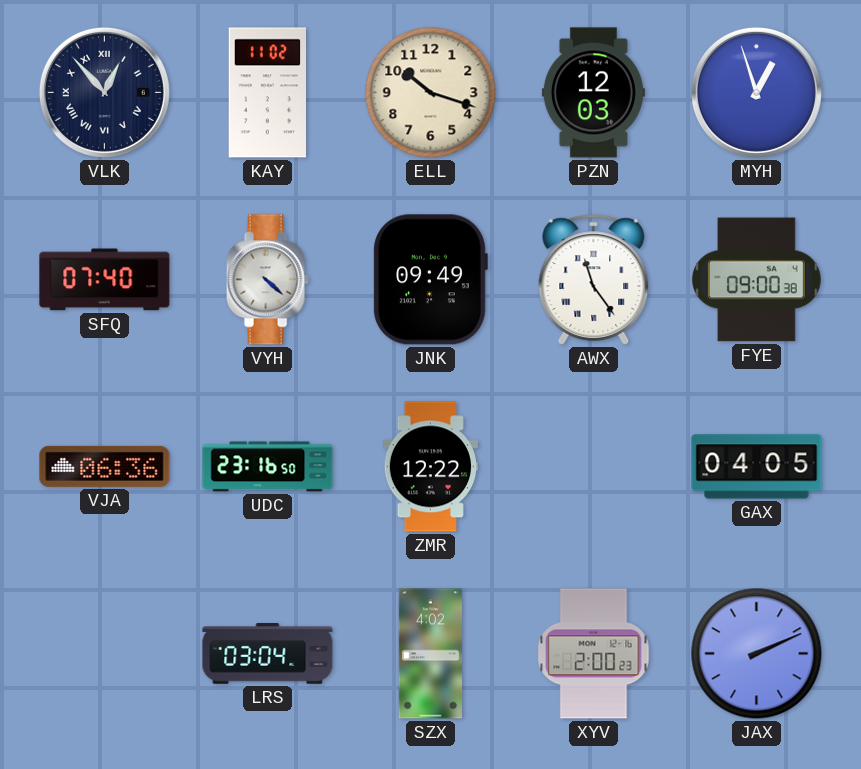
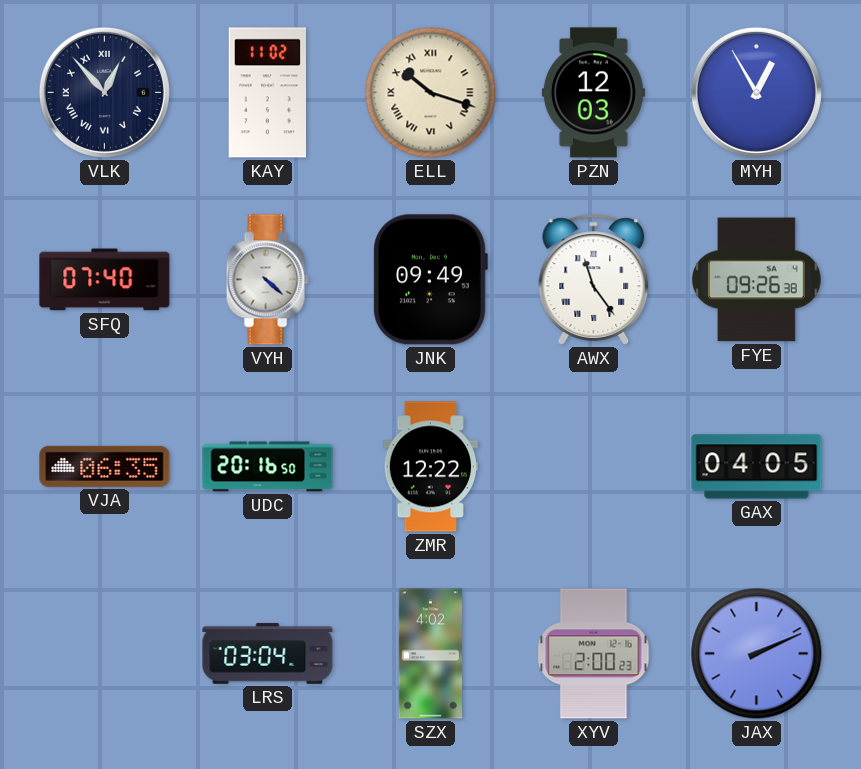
ELL numerals: Arabic -> Roman (431, 93)
MYH: 12:57 -> 12:55 (756, 92)
FYE: 09:00 -> 09:26 (756, 280)
VJA: 06:36 -> 06:35 (105, 466)
UDC: 23:16 -> 20:16 (268, 467)
